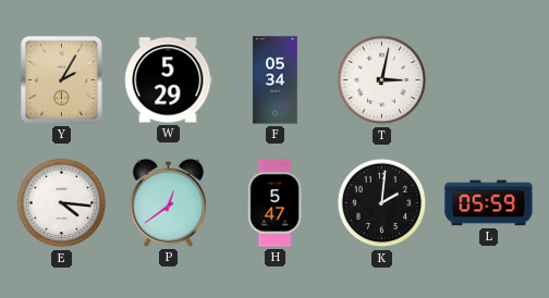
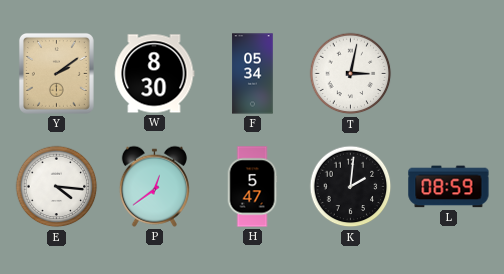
Y: 2:05 -> 2:09 (56, 73)
W: 5:29 -> 8:30 (154, 74)
L: 05:59 -> 08:59 (449, 187)
